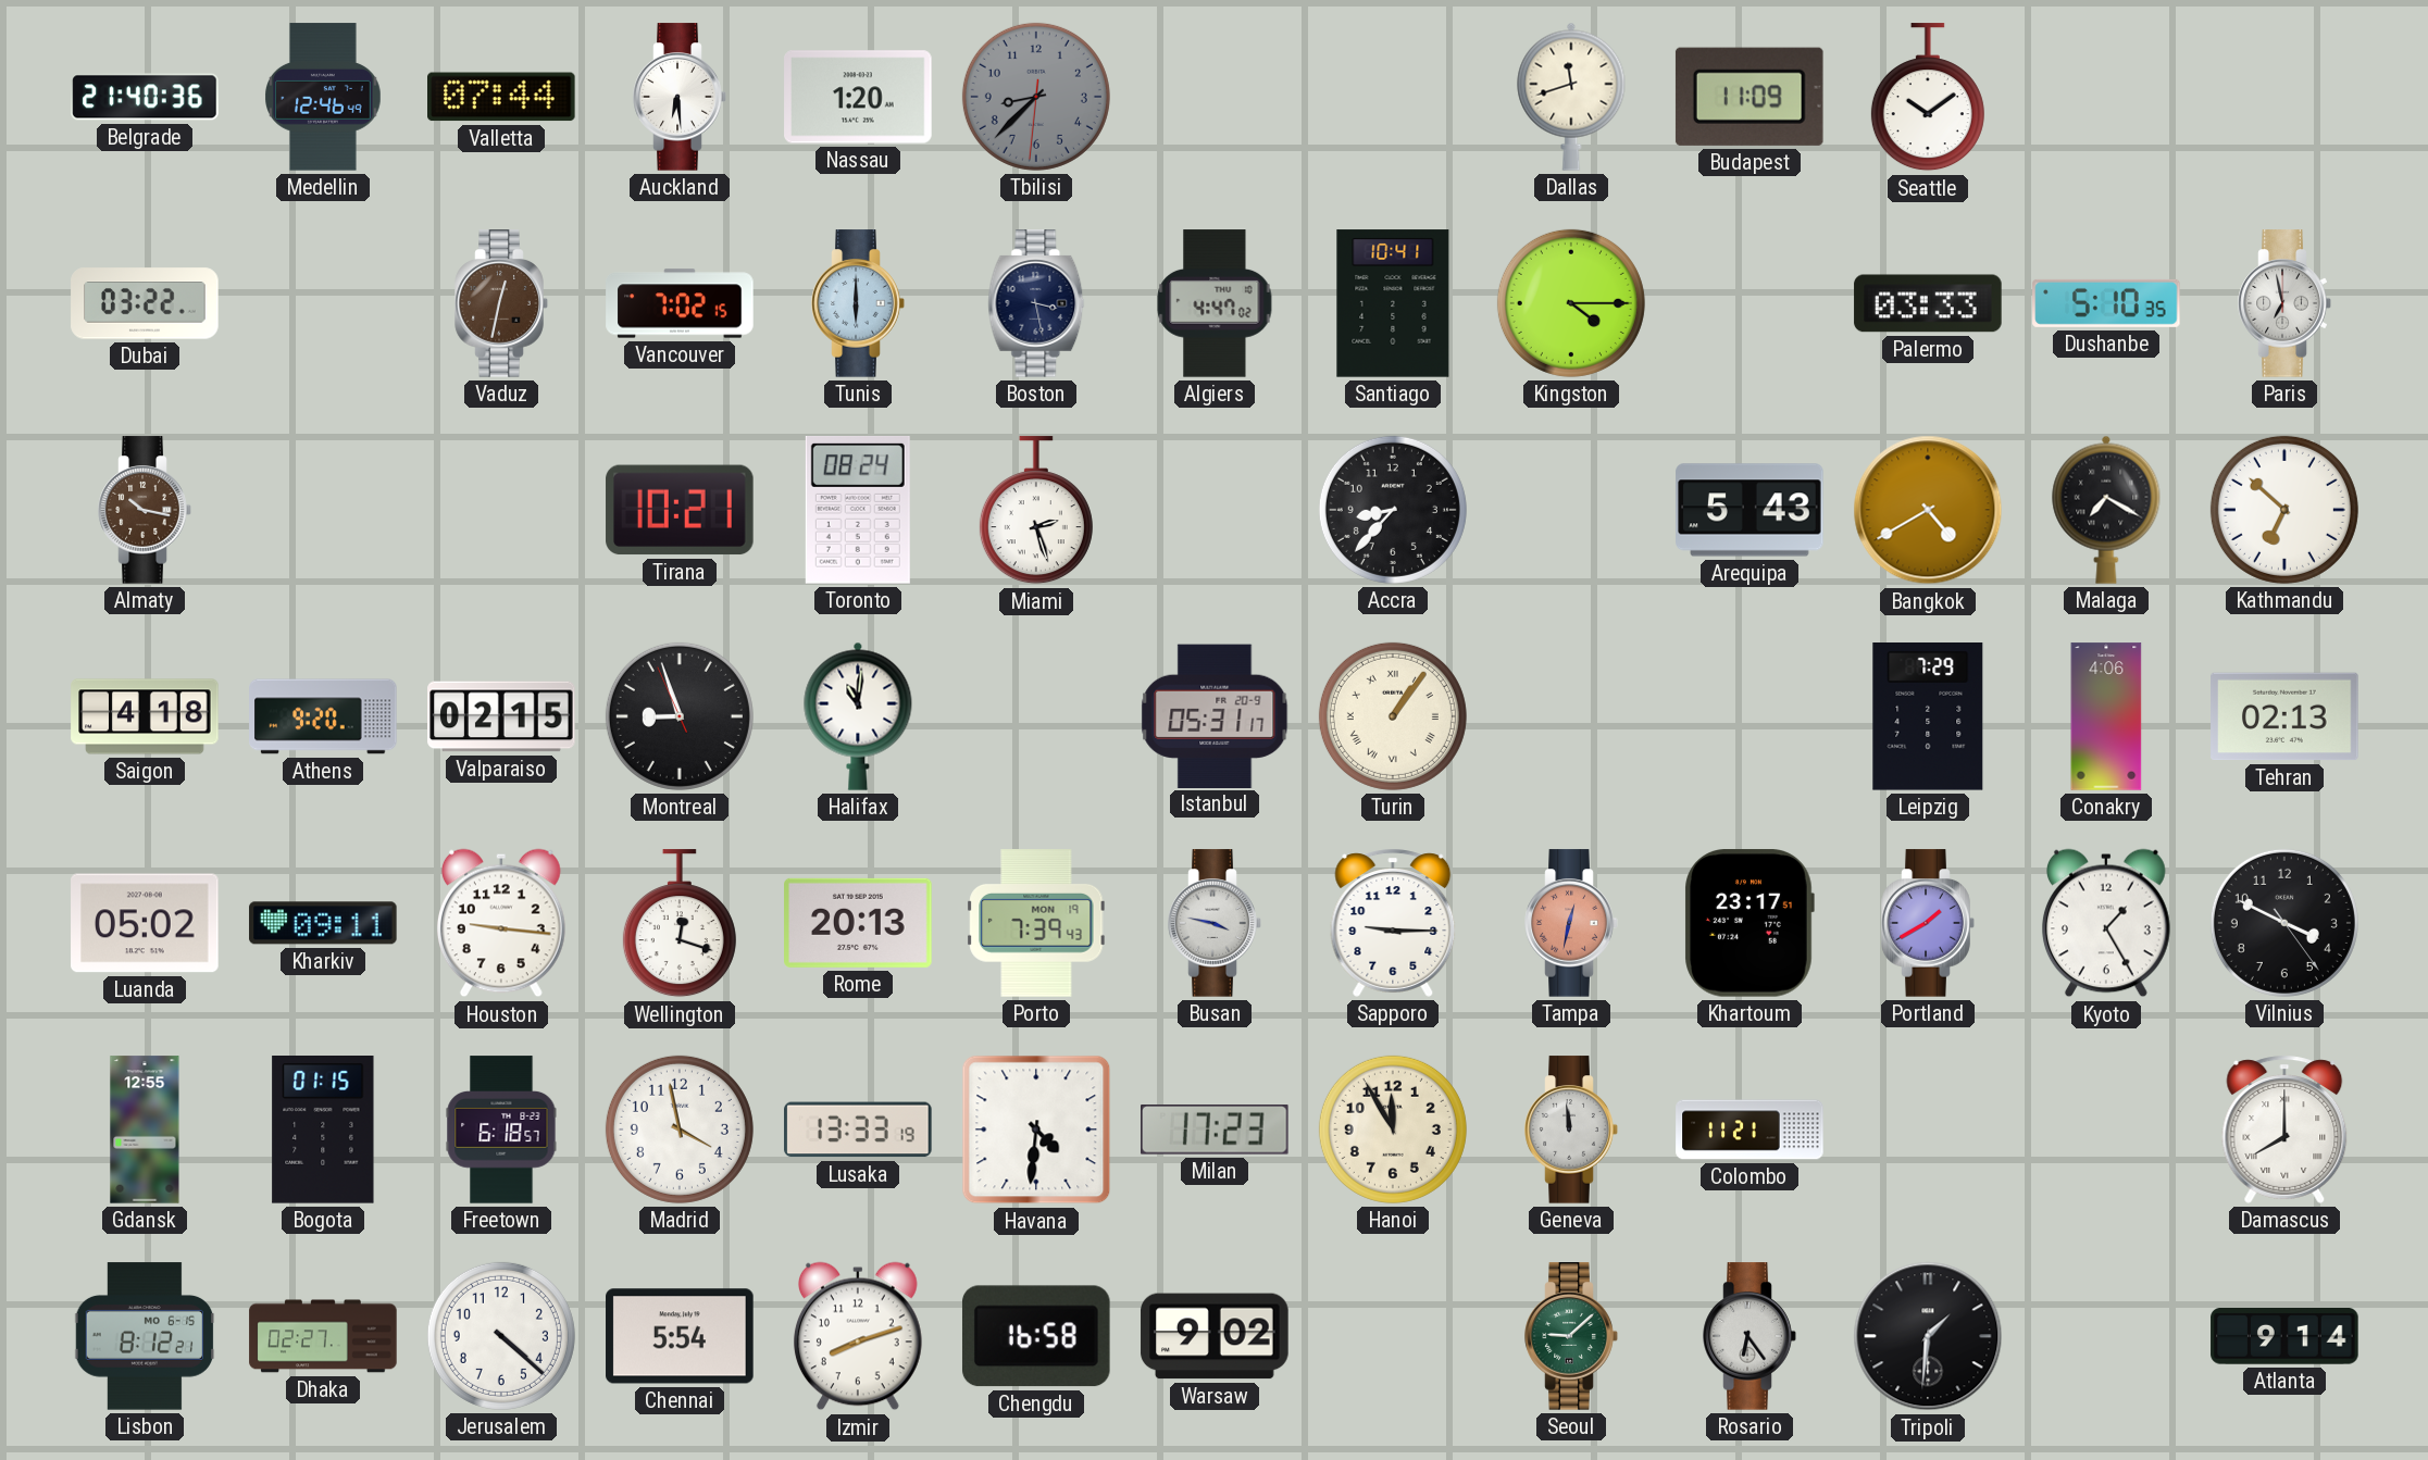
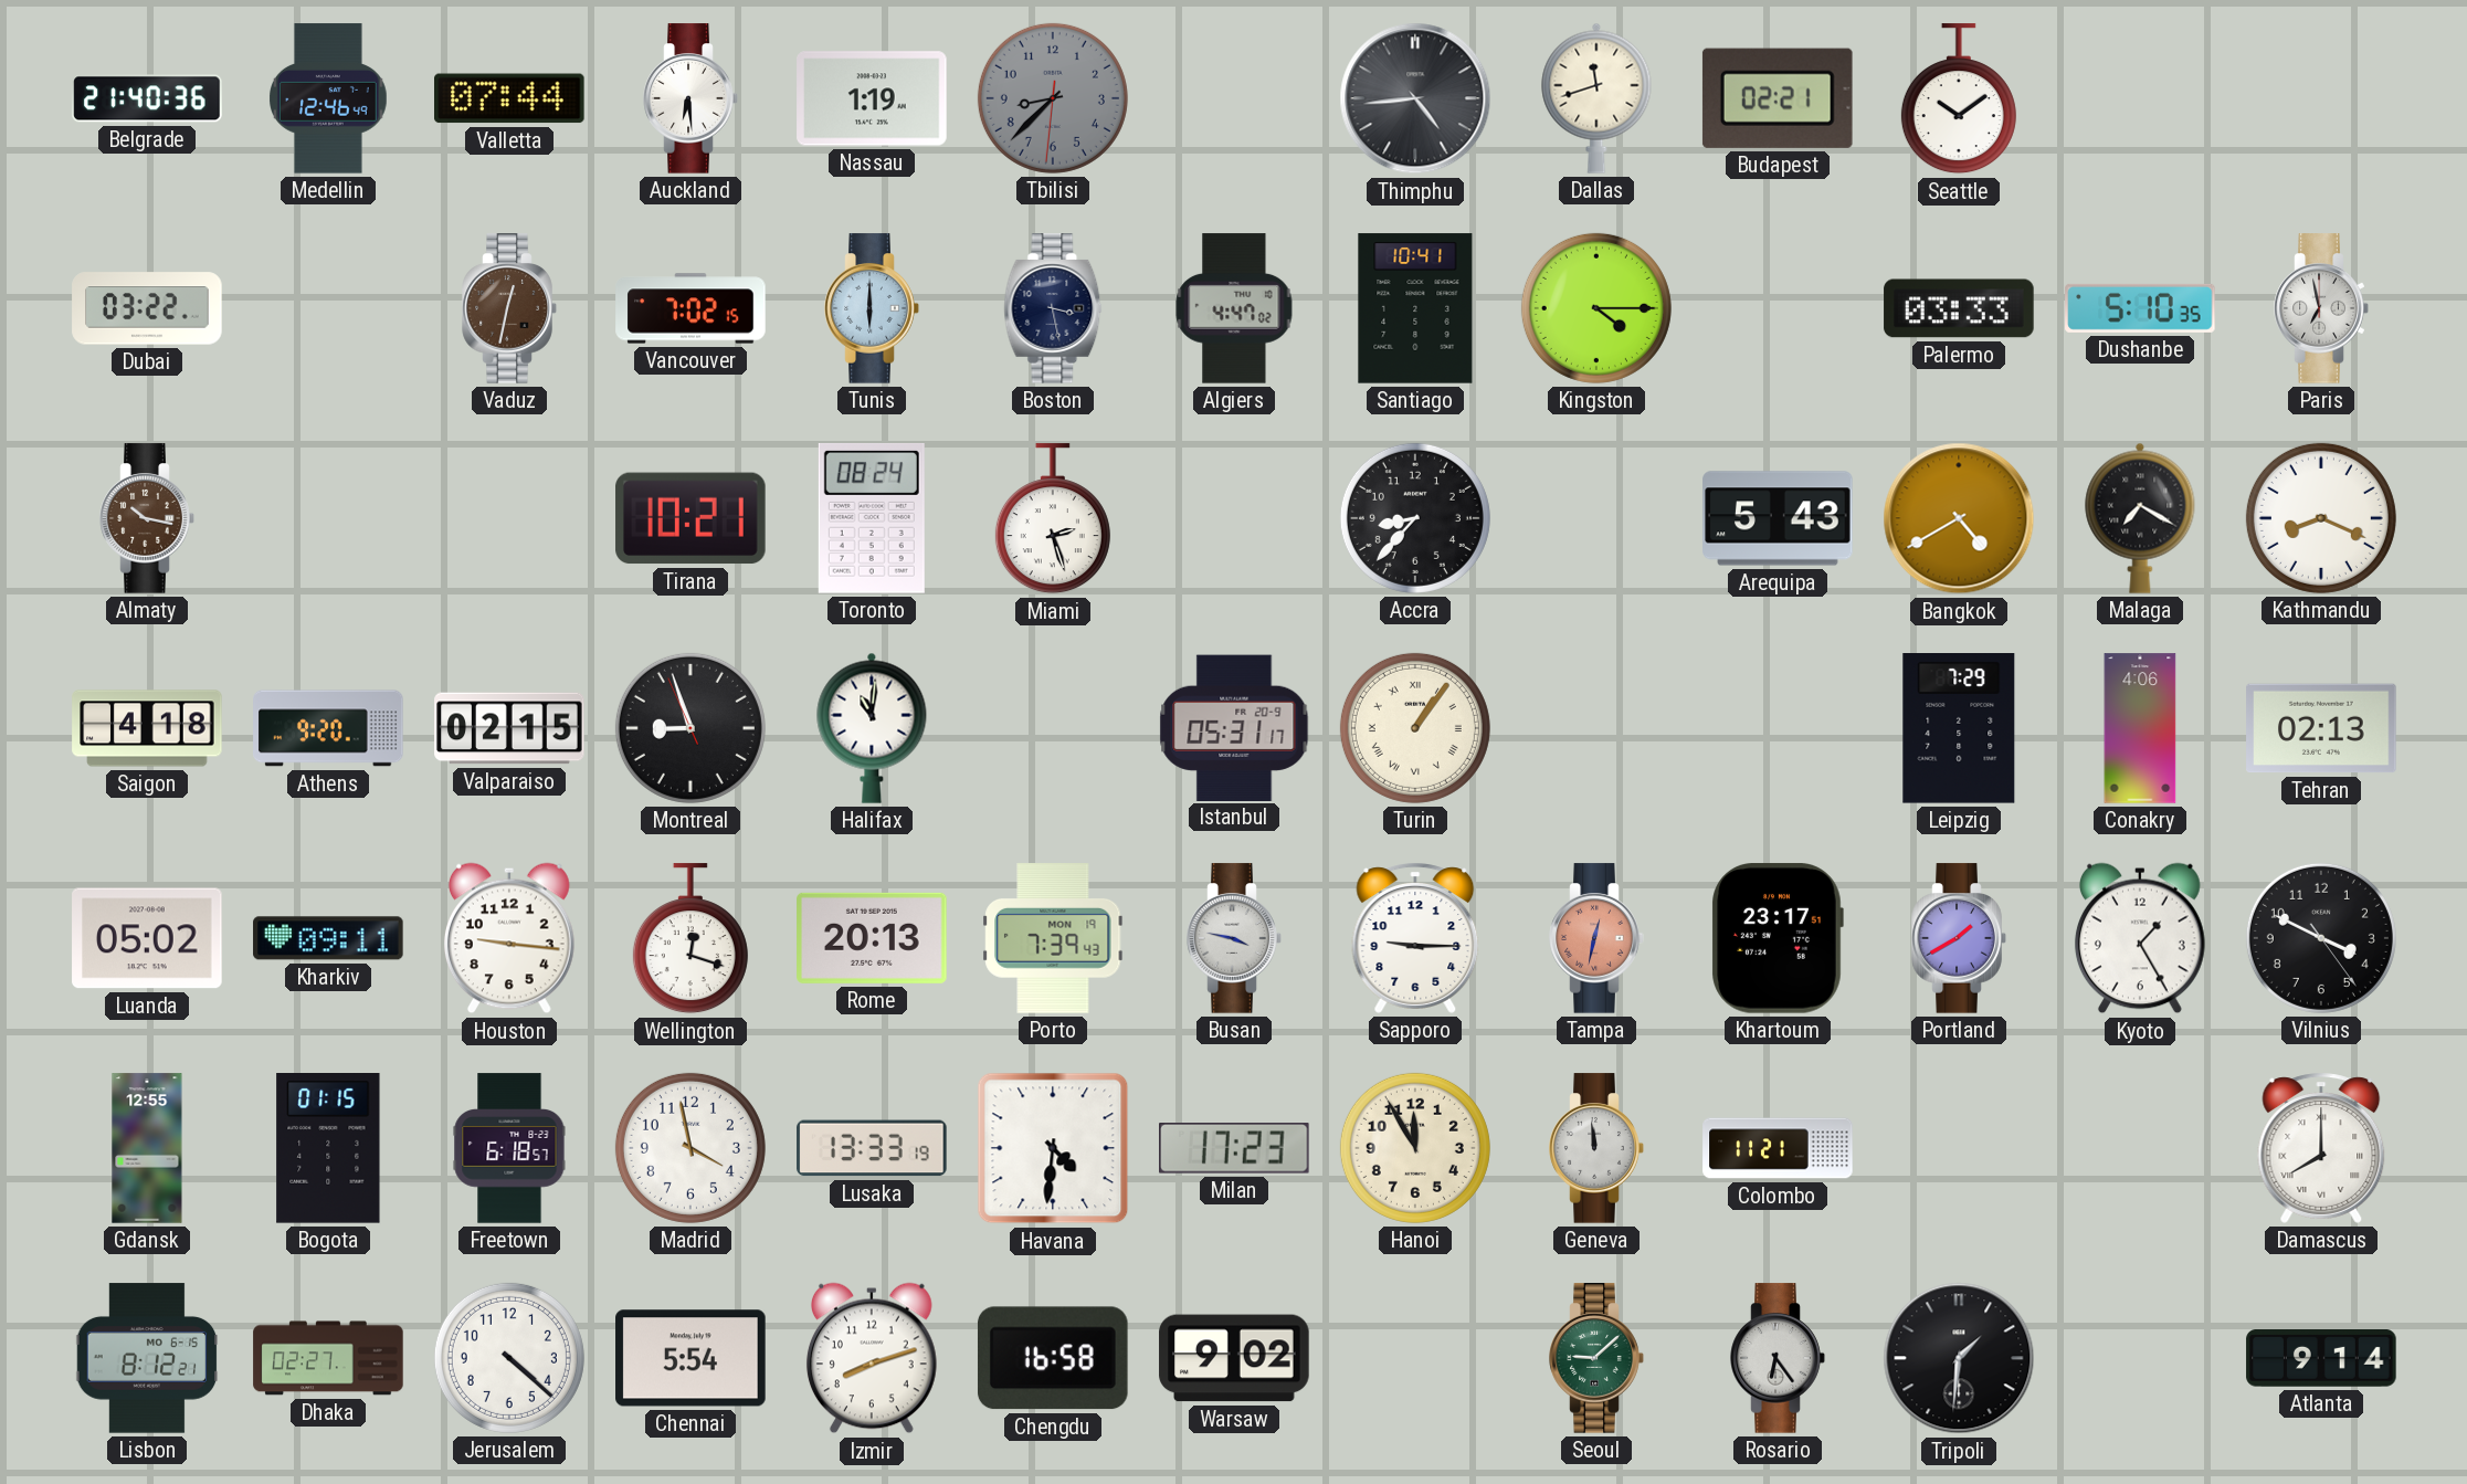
Nassau: 1:20 -> 1:19 (872, 98)
Thimphu: none -> 4:44 (1415, 98)
Budapest: 11:09 -> 02:21 (1778, 98)
Kathmandu: 6:52 -> 8:19 (2321, 518)
